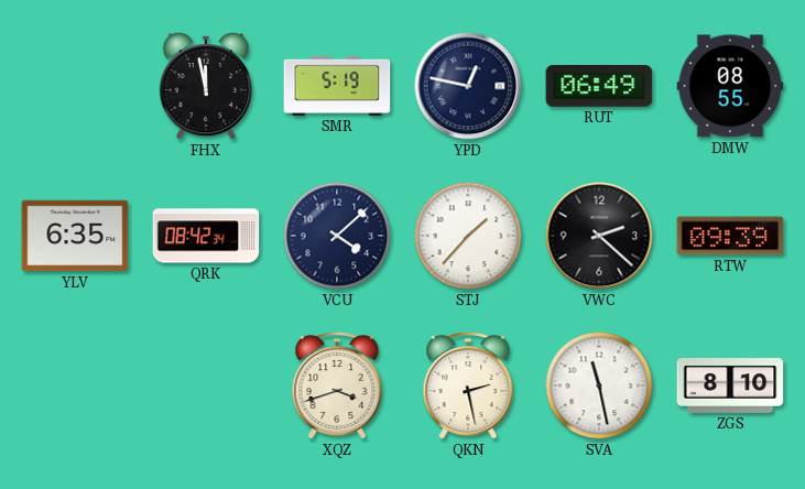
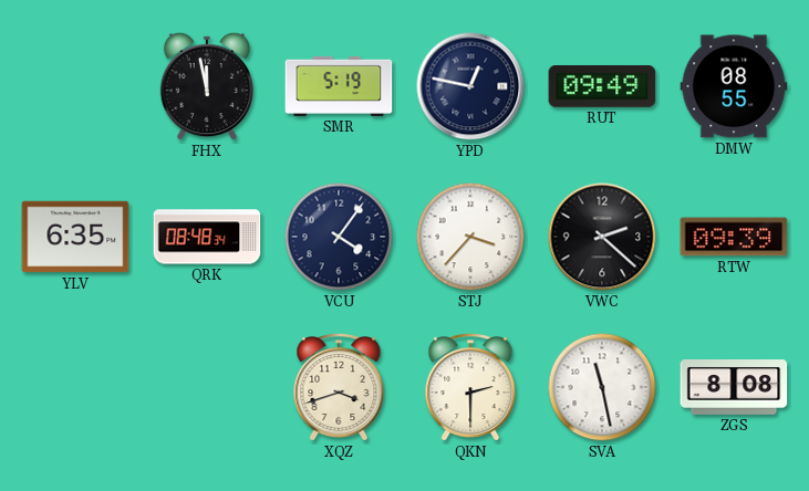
RUT: 06:49 -> 09:49 (602, 87)
QRK: 08:42 -> 08:48 (207, 237)
VCU: 4:08 -> 4:06 (339, 237)
STJ: 1:37 -> 3:37 (470, 237)
QKN: 2:28 -> 2:30 (470, 388)
ZGS: 8:10 -> 8:08 (734, 388)
